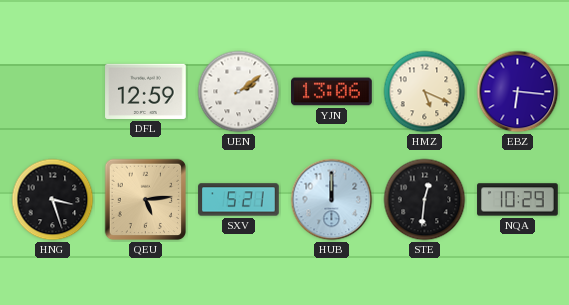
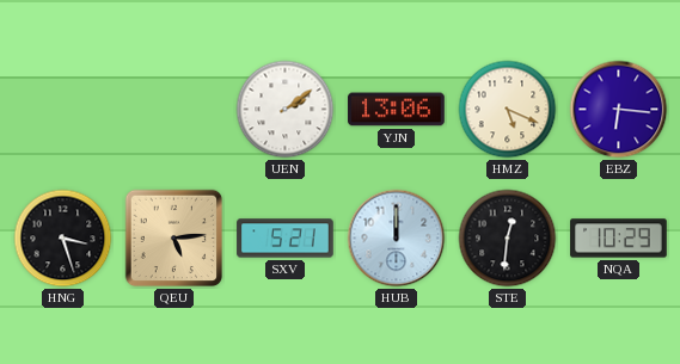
DFL: 12:59 -> none (146, 91)
